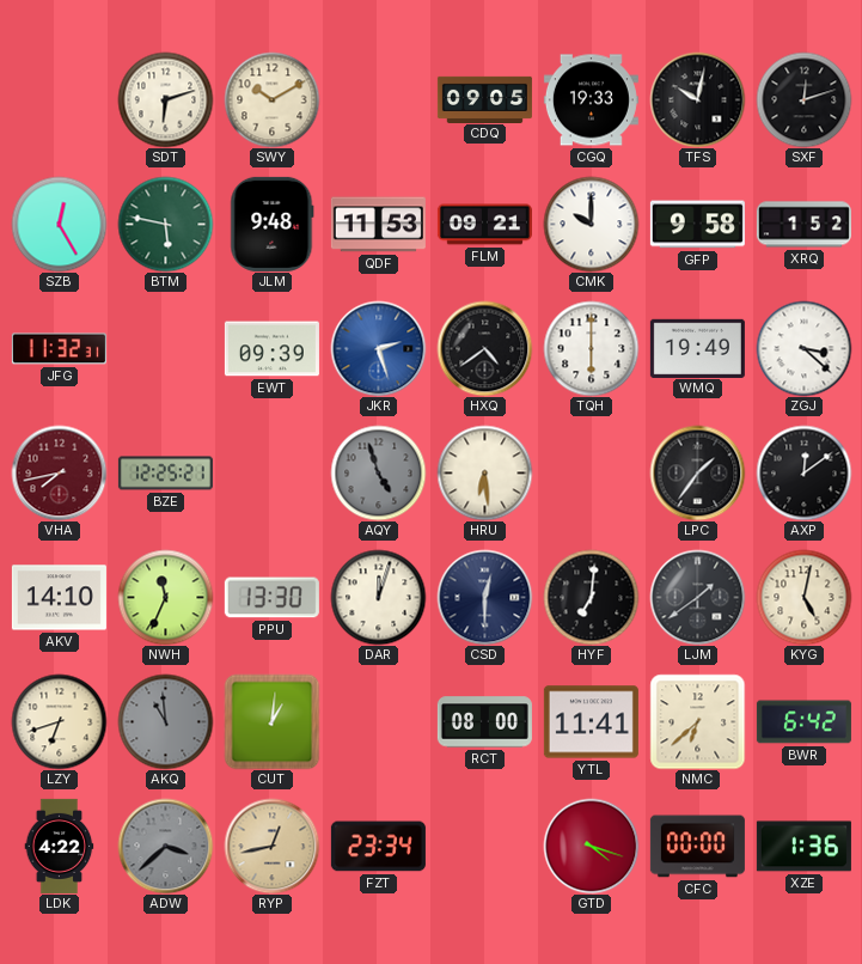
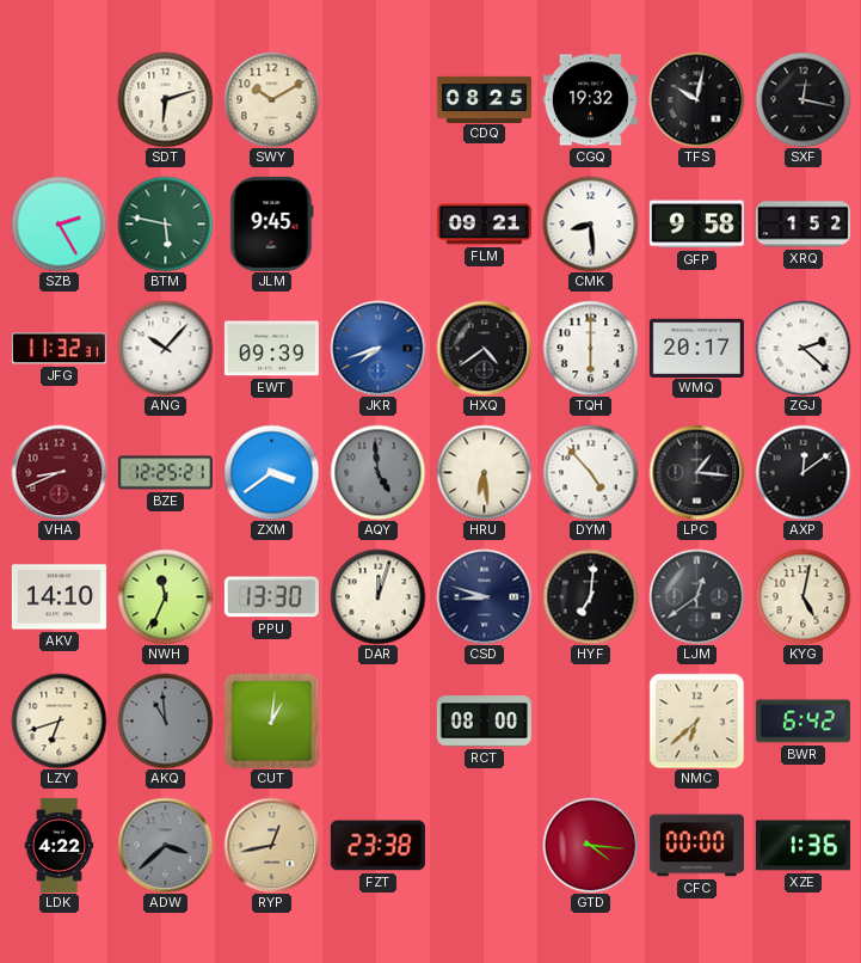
CDQ: 09:05 -> 08:25 (484, 99)
CGQ: 19:33 -> 19:32 (590, 100)
SXF: 12:12 -> 12:17 (802, 99)
SZB: 12:25 -> 2:25 (59, 223)
JLM: 9:48 -> 9:45 (272, 223)
QDF: 11:53 -> none (378, 225)
CMK: 10:00 -> 8:29 (590, 223)
ANG: none -> 10:07 (165, 348)
JKR: 2:27 -> 7:42 (377, 348)
WMQ: 19:49 -> 20:17 (696, 348)
ZGJ: 3:22 -> 2:22 (802, 348)
VHA: 7:43 -> 8:41 (59, 472)
ZXM: none -> 3:39 (271, 472)
AQY: 4:57 -> 4:59 (377, 472)
DYM: none -> 4:53 (590, 472)
LPC: 1:36 -> 1:16 (696, 472)
CSD: 12:30 -> 8:48 (484, 596)
LJM: 1:39 -> 12:39 (696, 596)
YTL: 11:41 -> none (591, 722)
FZT: 23:34 -> 23:38 (377, 846)
GTD: 4:18 -> 4:16 (590, 845)
